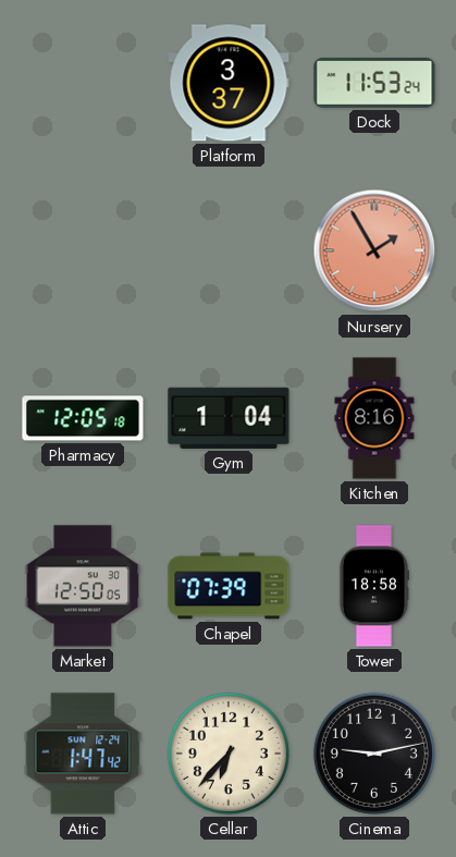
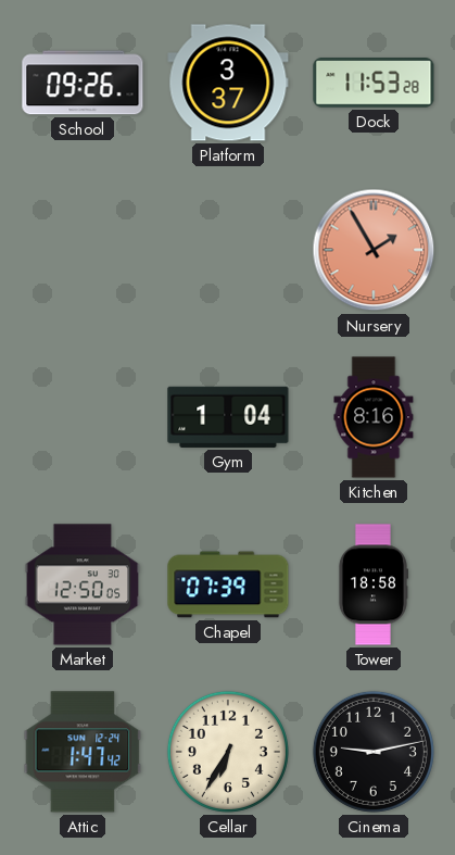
School: none -> 09:26 (83, 83)
Dock: 11:53:24 -> 11:53:28 (374, 83)
Pharmacy: 12:05 -> none (83, 418)
Cellar: 6:37 -> 6:35 (228, 752)
